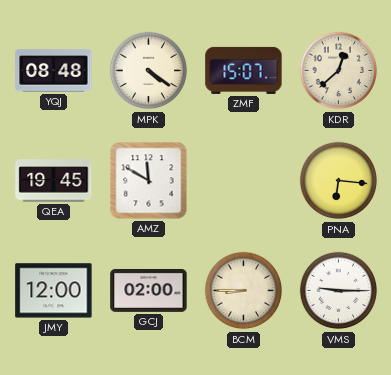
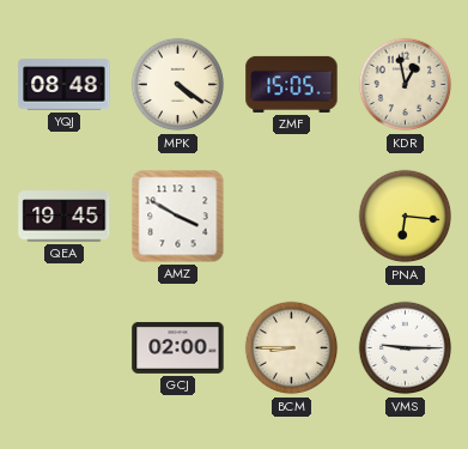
ZMF: 15:07 -> 15:05 (292, 84)
KDR: 12:38 -> 12:58 (406, 85)
AMZ: 11:50 -> 3:50 (178, 217)
JMY: 12:00 -> none (54, 291)
